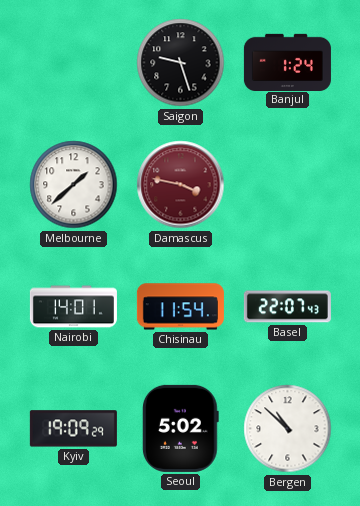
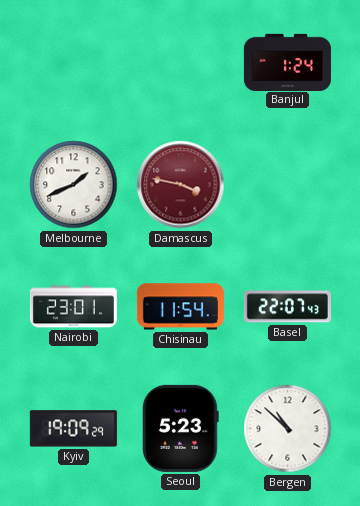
Saigon: 9:27 -> none (181, 63)
Melbourne: 1:38 -> 1:41 (74, 185)
Nairobi: 14:01 -> 23:01 (73, 307)
Seoul: 5:02 -> 5:23 (180, 428)
